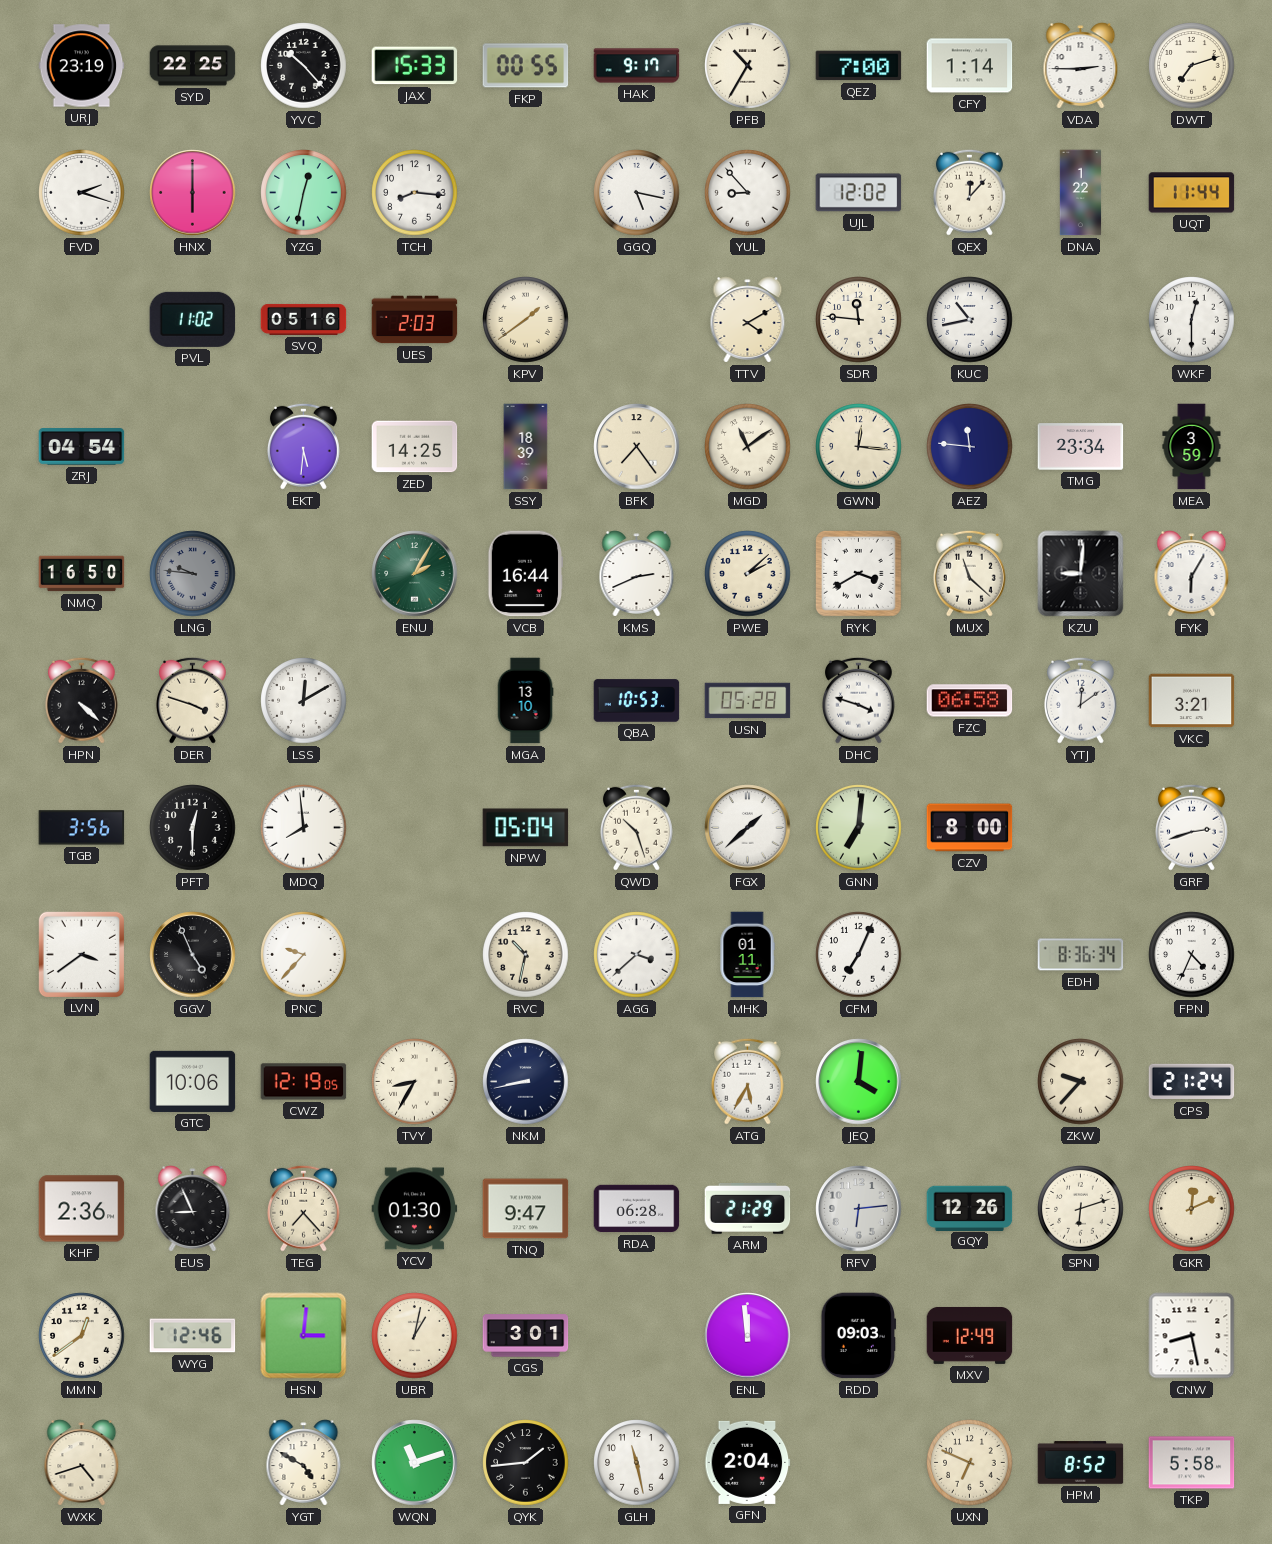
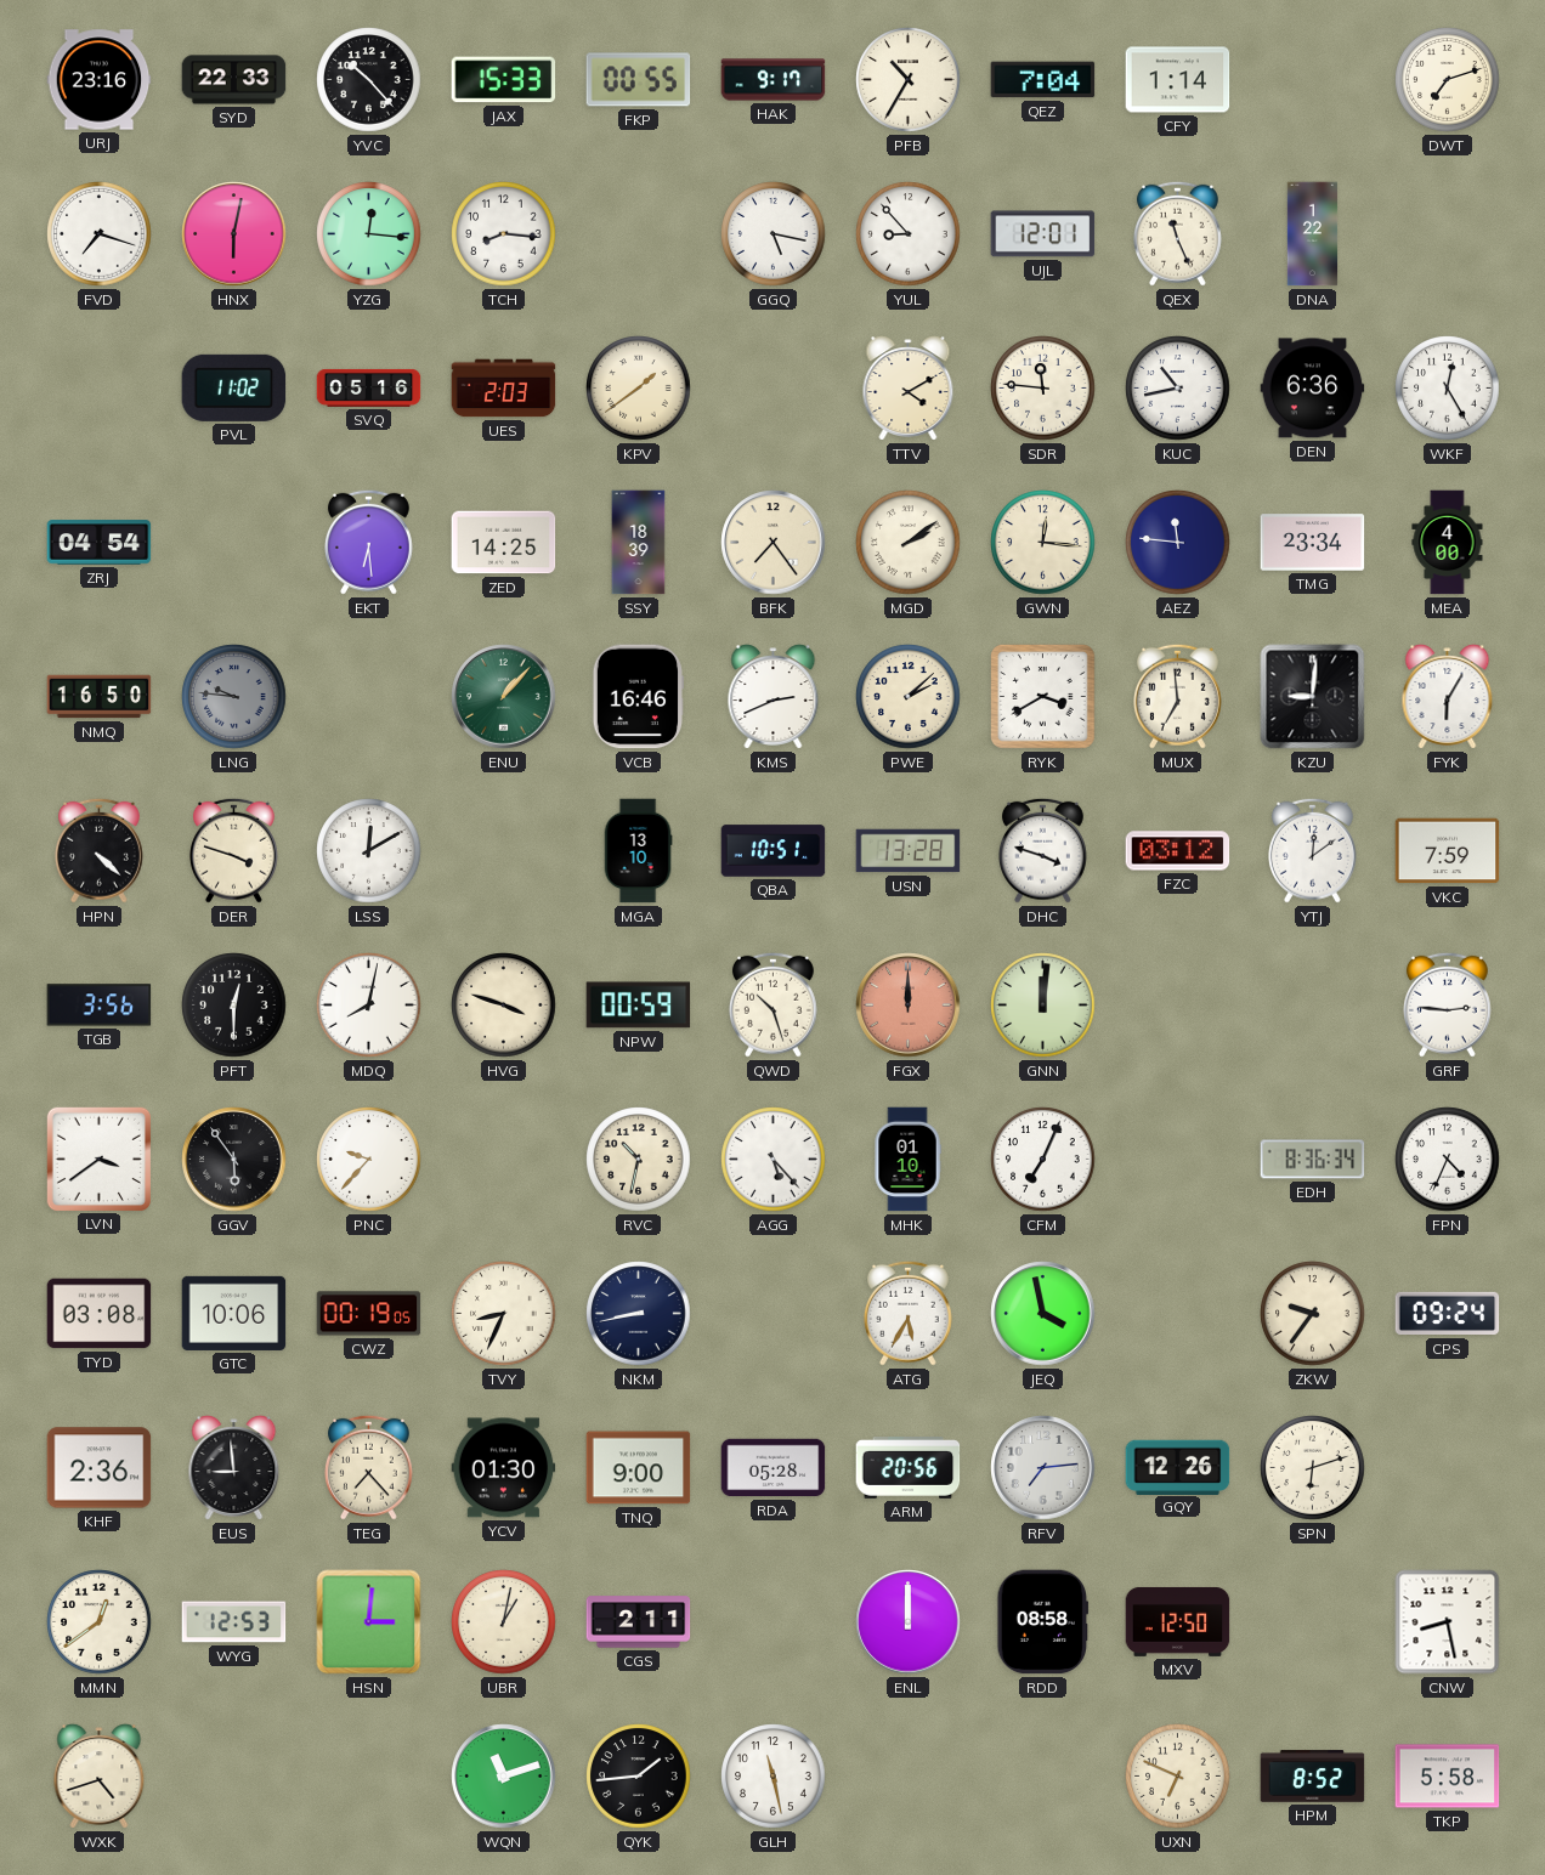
URJ: 23:19 -> 23:16 (100, 80)
SYD: 22:25 -> 22:33 (234, 80)
QEZ: 7:00 -> 7:04 (1043, 80)
VDA: 2:45 -> none (1081, 66)
FVD: 2:18 -> 7:18 (100, 234)
HNX: 6:00 -> 6:02 (234, 234)
YZG: 12:32 -> 12:16 (369, 234)
UJL: 12:02 -> 12:01 (1043, 234)
QEX: 12:07 -> 11:26 (1177, 233)
UQT: 11:44 -> none (1192, 193)
DEN: none -> 6:36 (1313, 389)
WKF: 12:30 -> 12:25 (1448, 389)
EKT: 5:31 -> 6:29 (368, 542)
MGD: 11:09 -> 2:09 (909, 543)
MEA: 3:59 -> 4:00 (1448, 543)
ENU: 2:05 -> 1:07 (504, 697)
VCB: 16:44 -> 16:46 (638, 697)
MUX: 11:22 -> 6:59 (1177, 696)
QBA: 10:53 -> 10:51 (774, 851)
USN: 05:28 -> 13:28 (909, 851)
FZC: 06:58 -> 03:12 (1178, 851)
VKC: 3:21 -> 7:59 (1448, 851)
MDQ: 7:59 -> 8:02 (369, 1006)
HVG: none -> 3:48 (504, 1006)
NPW: 05:04 -> 00:59 (639, 1006)
FGX: 1:38 -> 12:00 (909, 1006)
FGX dial: white -> salmon (909, 1006)
GNN: 7:01 -> 12:01 (1043, 1006)
CZV: 8:00 -> none (970, 828)
GRF: 2:42 -> 2:46 (1447, 1004)
GGV: 4:56 -> 5:54 (234, 1160)
AGG: 3:38 -> 5:23 (774, 1160)
MHK: 01:11 -> 01:10 (907, 1160)
TYD: none -> 03:08 (100, 1314)
CWZ: 12:19 -> 00:19 (369, 1314)
TVY: 8:35 -> 8:34 (504, 1314)
JEQ: 4:01 -> 3:58 (1043, 1314)
ZKW: 9:37 -> 9:36 (1313, 1314)
CPS: 21:24 -> 09:24 (1448, 1314)
EUS: 8:56 -> 8:59 (234, 1468)
TNQ: 9:47 -> 9:00 (639, 1468)
RDA: 06:28 -> 05:28 (774, 1468)
ARM: 21:29 -> 20:56 (909, 1468)
RFV: 6:14 -> 7:14 (1043, 1468)
GKR: 12:11 -> none (1192, 1209)
WYG: 12:46 -> 12:53 (234, 1622)
CGS: 3:01 -> 2:11 (639, 1622)
ENL: 11:59 -> 12:00 (909, 1622)
RDD: 09:03 -> 08:58 (1043, 1622)
MXV: 12:49 -> 12:50 (1178, 1621)
YGT: 4:50 -> none (304, 1463)
GFN: 2:04 -> none (748, 1462)
